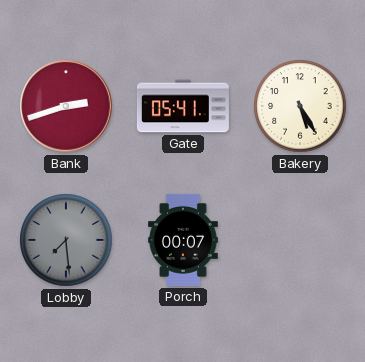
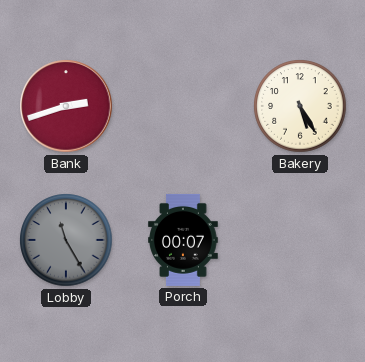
Gate: 05:41 -> none (183, 106)
Lobby: 7:29 -> 11:25 (66, 240)
